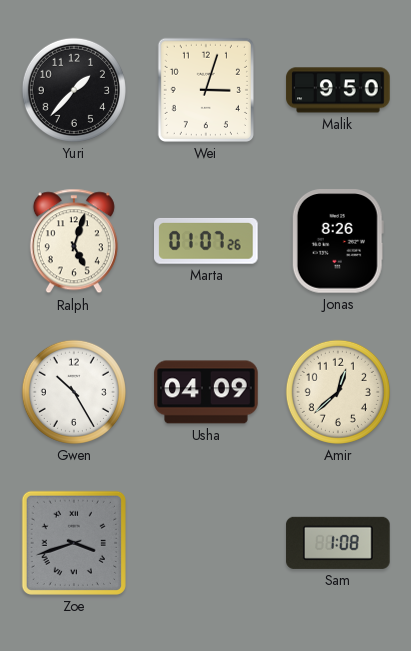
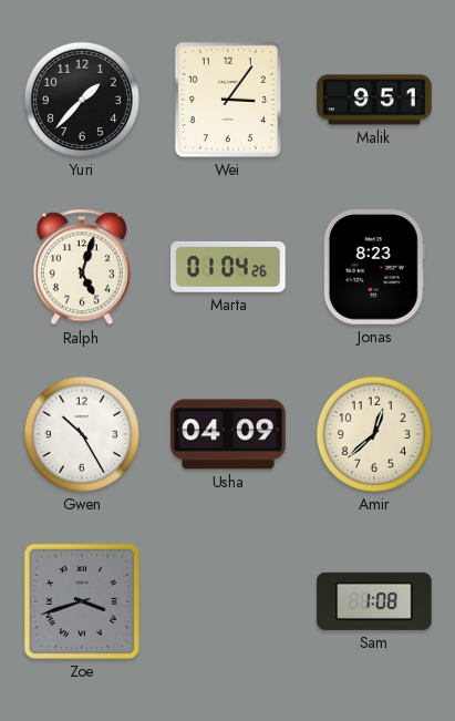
Wei: 3:03 -> 3:06 (228, 100)
Malik: 9:50 -> 9:51 (374, 100)
Marta: 01:07 -> 01:04 (229, 267)
Jonas: 8:26 -> 8:23 (374, 267)
